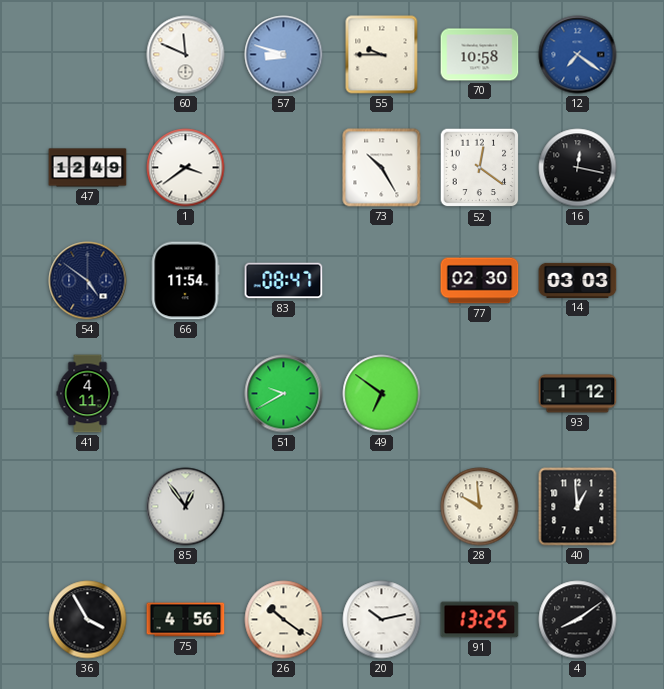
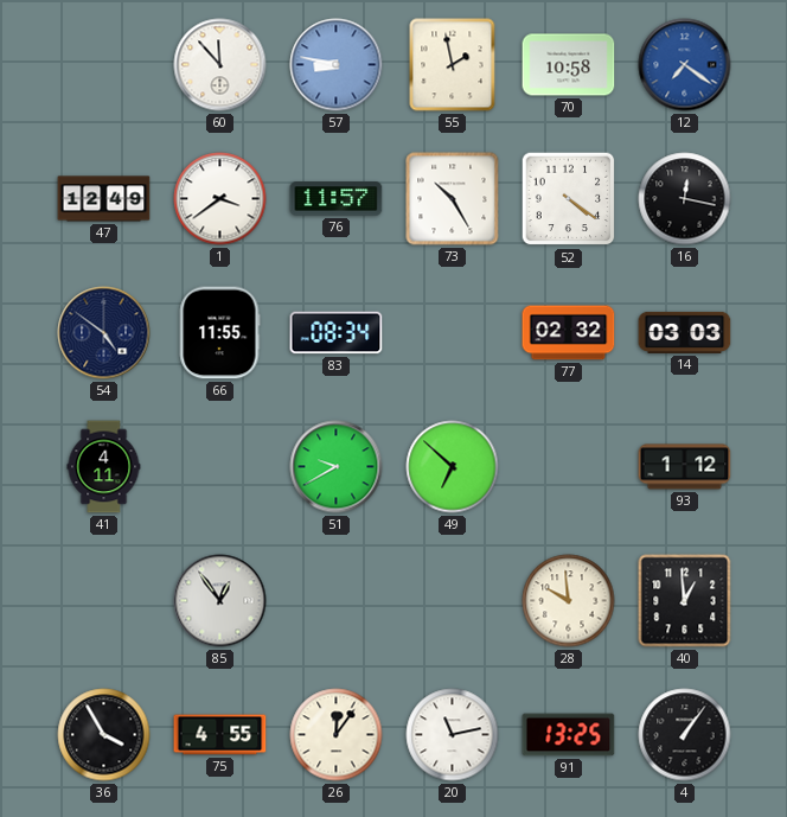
60: 11:49 -> 11:53 (220, 65)
57: 8:48 -> 8:47 (337, 65)
55: 9:45 -> 1:58 (453, 65)
76: none -> 11:57 (337, 199)
52: 12:21 -> 4:21 (569, 199)
66: 11:54 -> 11:55 (219, 333)
83: 08:47 -> 08:34 (337, 333)
77: 02:30 -> 02:32 (569, 333)
49: 6:51 -> 6:52 (453, 467)
75: 4:56 -> 4:55 (220, 735)
26: 10:21 -> 12:06 (337, 735)
20: 10:13 -> 11:13 (453, 735)
4: 8:09 -> 1:06 (685, 735)
